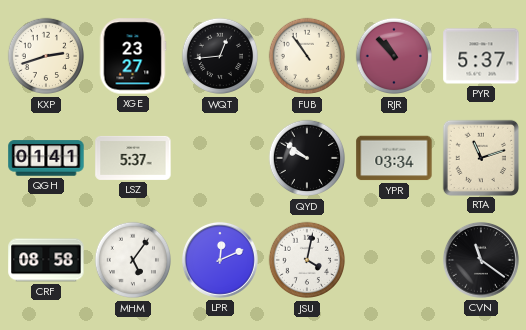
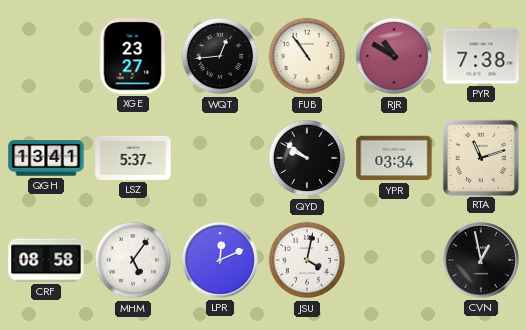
KXP: 2:42 -> none (46, 56)
RJR: 10:53 -> 10:50 (394, 56)
PYR: 5:37 -> 7:38 (481, 56)
QGH: 01:41 -> 13:41 (46, 158)
CVN: 11:21 -> 12:58 (481, 260)
